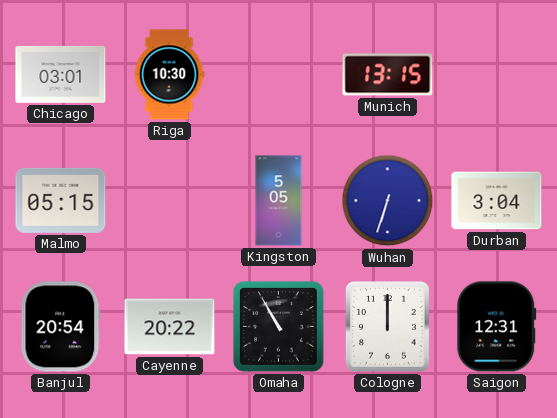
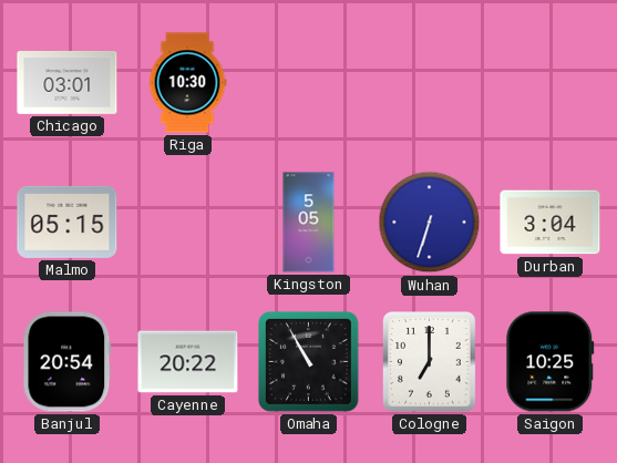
Munich: 13:15 -> none (388, 75)
Cologne: 12:00 -> 7:00 (430, 362)
Saigon: 12:31 -> 10:25 (551, 362)
